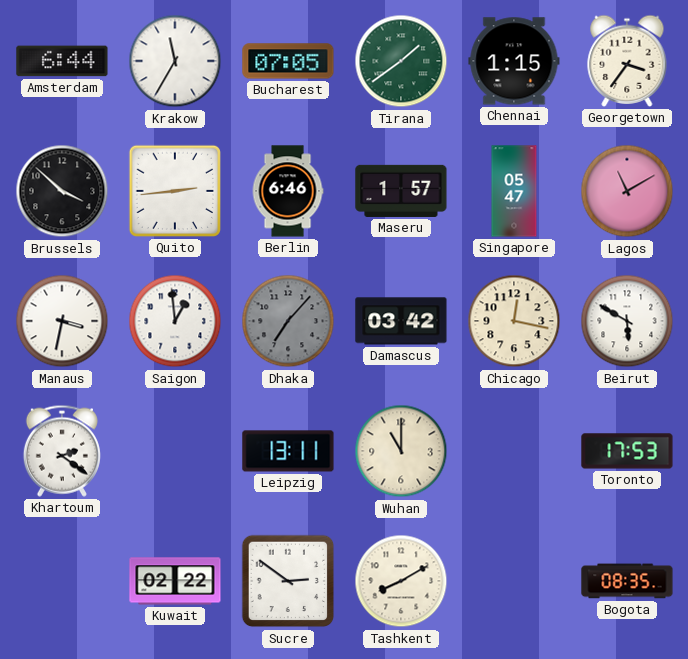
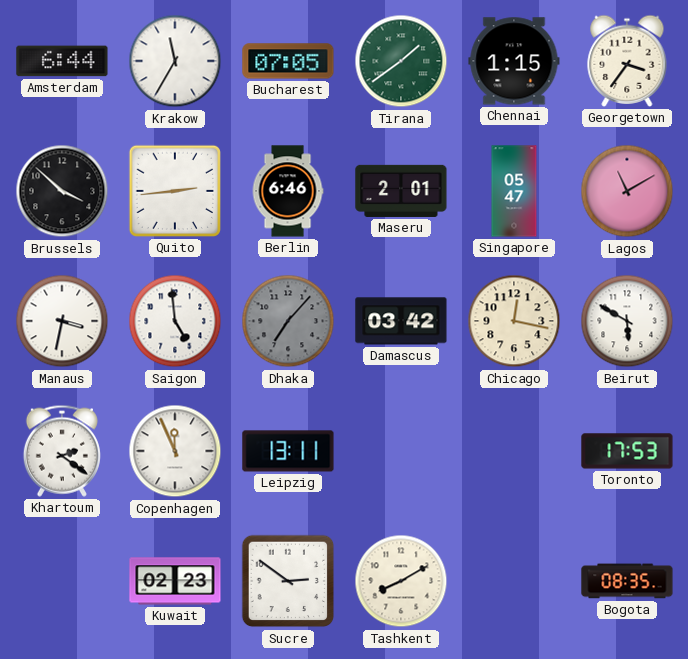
Maseru: 1:57 -> 2:01 (401, 191)
Saigon: 12:59 -> 4:59 (175, 321)
Copenhagen: none -> 11:56 (175, 451)
Wuhan: 11:00 -> none (401, 451)
Kuwait: 02:22 -> 02:23 (175, 581)
